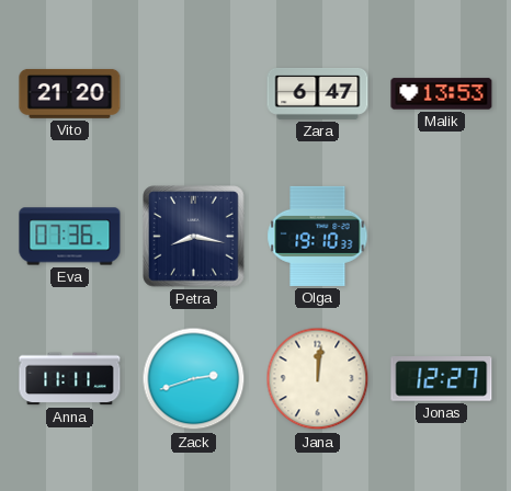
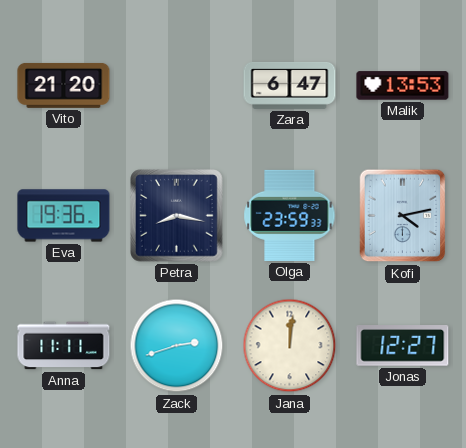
Eva: 07:36 -> 19:36 (64, 216)
Olga: 19:10 -> 23:59 (290, 215)
Kofi: none -> 4:13 (403, 216)
